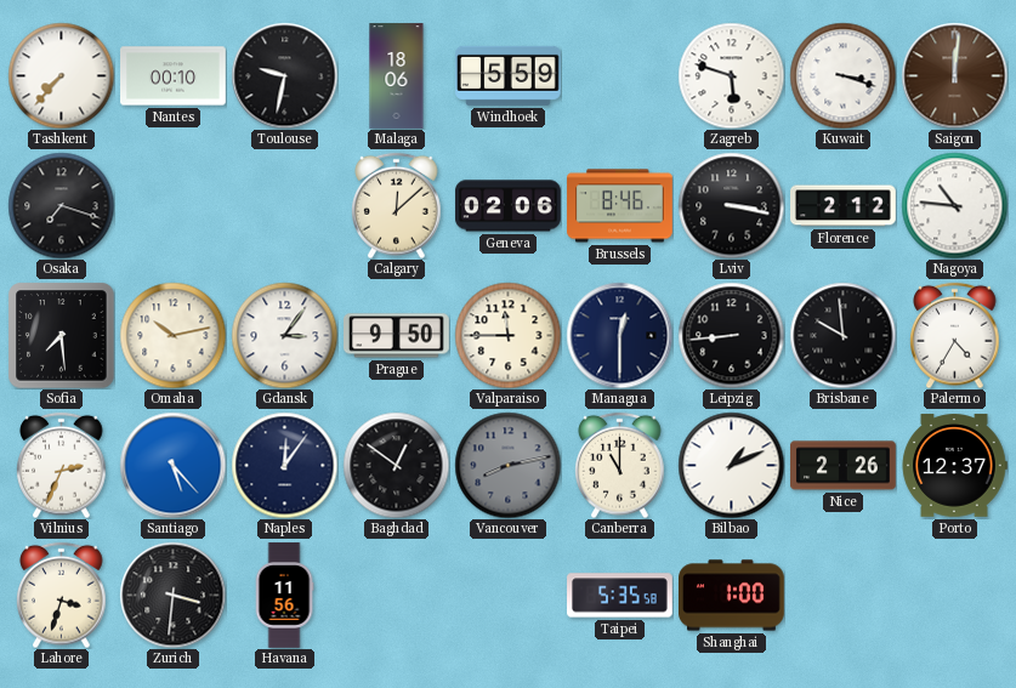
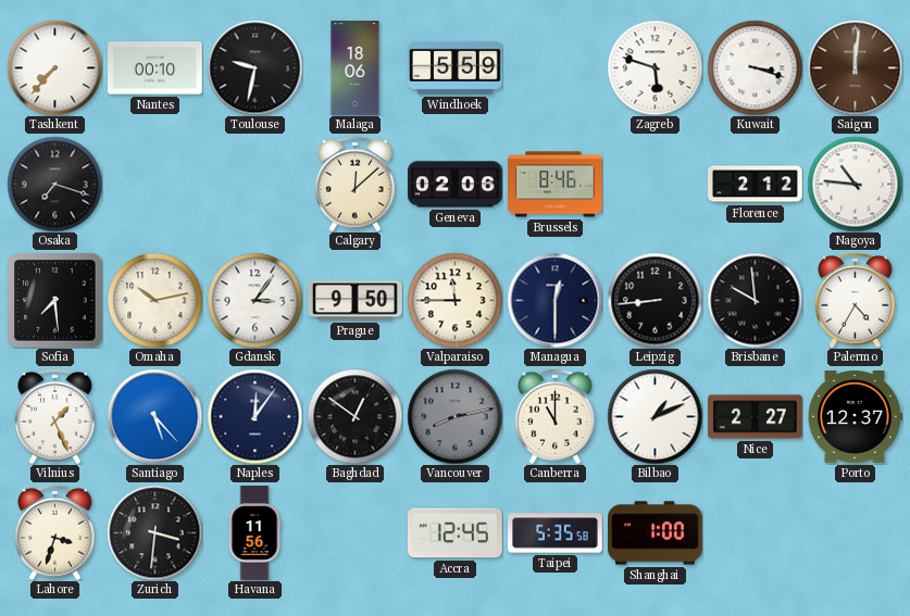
Lviv: 3:17 -> none (731, 205)
Vilnius: 2:34 -> 1:26 (55, 416)
Nice: 2:26 -> 2:27 (756, 417)
Accra: none -> 12:45 (456, 533)
